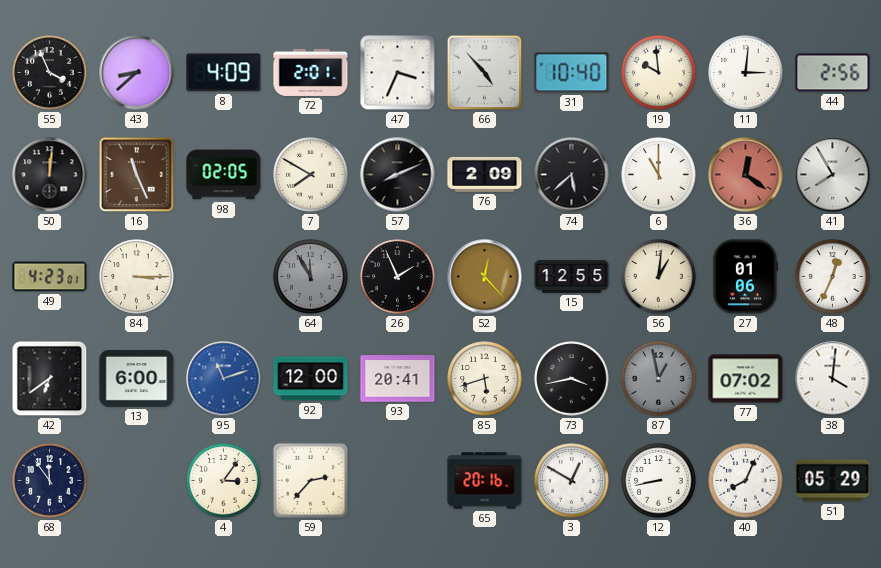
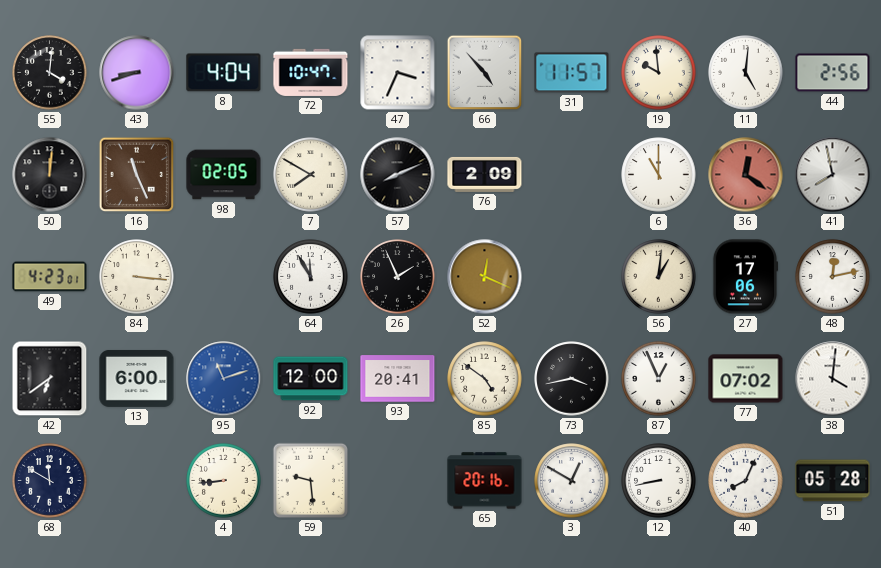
55: 3:56 -> 4:01 (50, 73)
43: 8:38 -> 8:42 (137, 73)
8: 4:09 -> 4:04 (224, 73)
72: 2:01 -> 10:47 (311, 72)
31: 10:40 -> 11:57 (572, 73)
11: 3:01 -> 5:01 (746, 73)
74: 5:38 -> none (572, 175)
41: 7:55 -> 7:58 (833, 175)
84: 3:15 -> 3:16 (137, 277)
64 dial: grey -> white (311, 277)
52: 12:23 -> 12:19 (485, 277)
15: 12:55 -> none (572, 277)
27: 01:06 -> 17:06 (745, 277)
48: 12:34 -> 12:13 (833, 277)
85: 5:42 -> 4:51 (485, 379)
87: 12:58 -> 12:56 (659, 379)
87 dial: grey -> white (659, 379)
68: 11:54 -> 11:50 (50, 481)
4: 3:06 -> 8:44 (224, 481)
59: 2:37 -> 9:29 (311, 481)
51: 05:29 -> 05:28 (833, 481)
